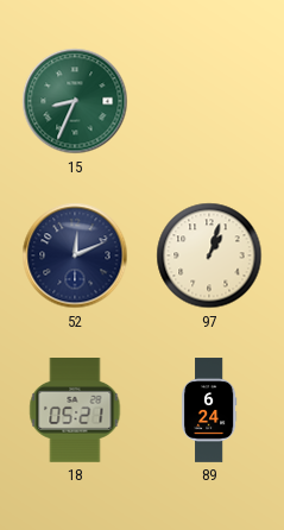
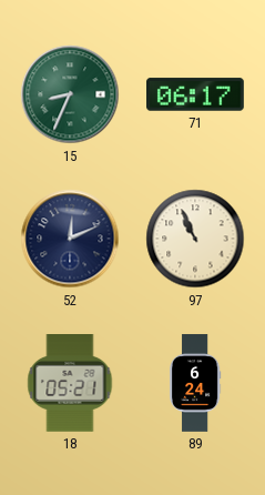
71: none -> 06:17 (196, 94)
97: 1:03 -> 10:56 (195, 239)
